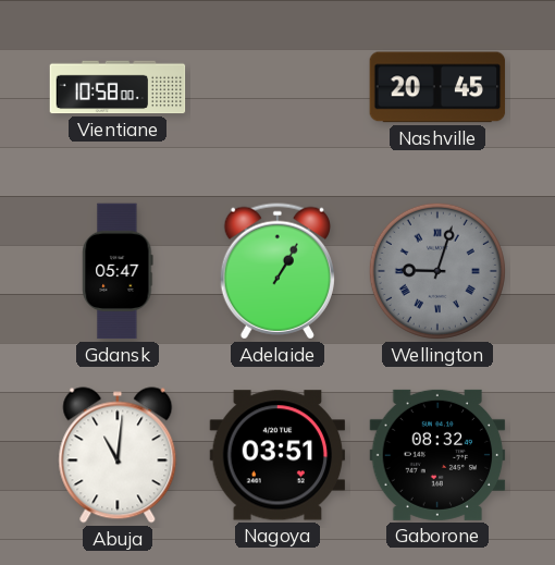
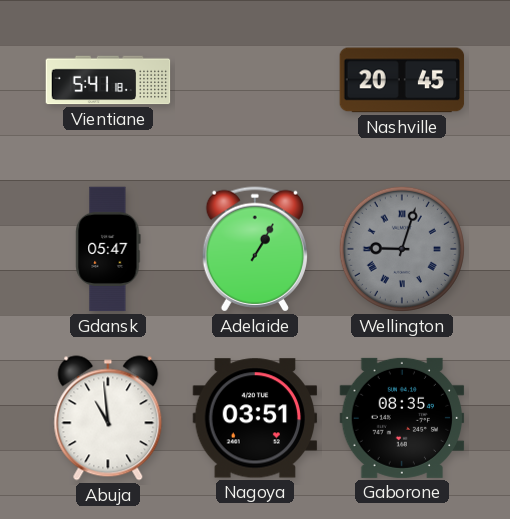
Vientiane: 10:58 -> 5:41 (108, 80)
Abuja: 11:01 -> 10:59 (108, 418)
Gaborone: 08:32 -> 08:35 (402, 418)
